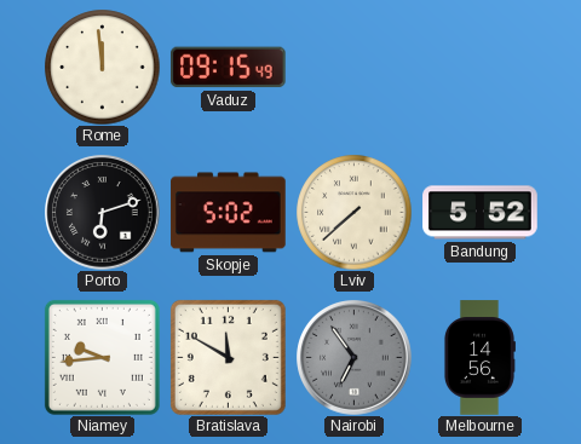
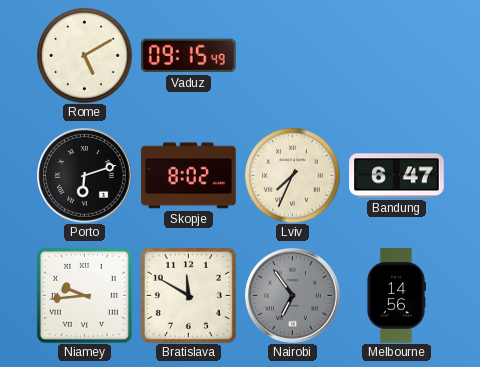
Rome: 11:59 -> 5:10 (84, 55)
Skopje: 5:02 -> 8:02 (189, 176)
Lviv: 7:38 -> 7:34 (292, 175)
Bandung: 5:52 -> 6:47 (397, 176)
